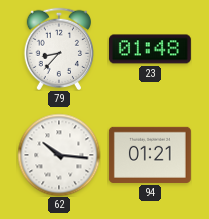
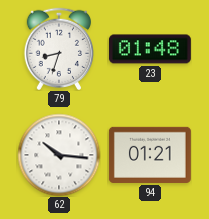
79: 8:37 -> 8:33 (58, 48)
